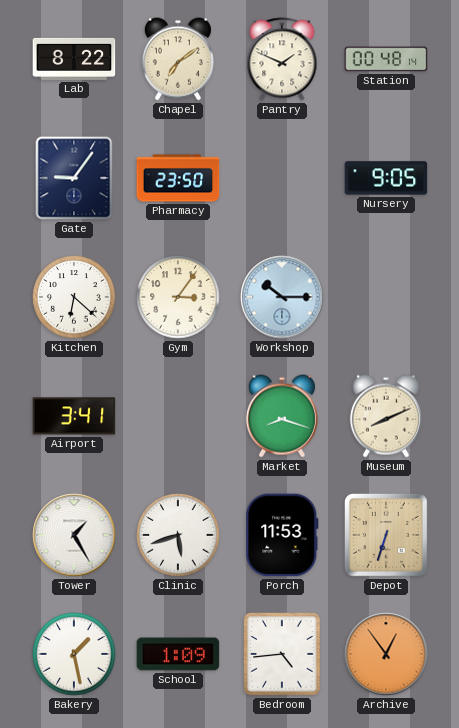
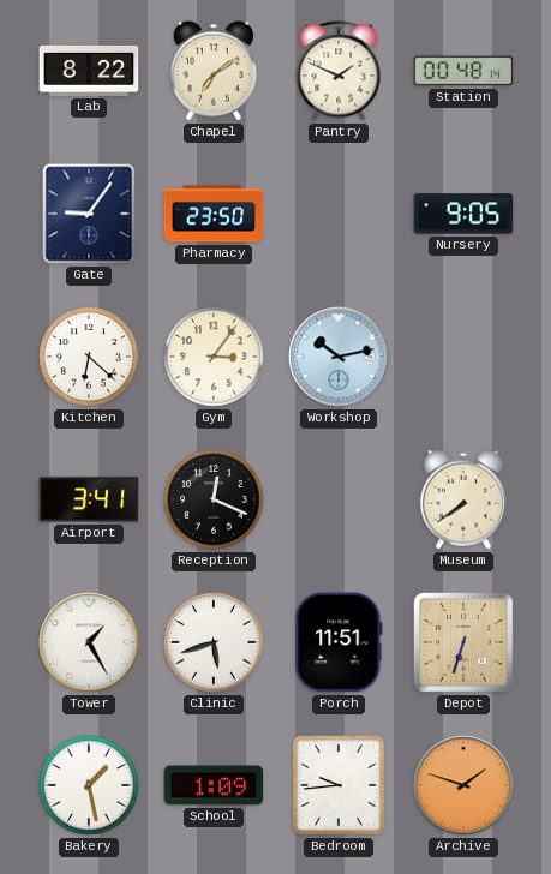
Workshop: 10:15 -> 10:13 (339, 357)
Reception: none -> 12:19 (214, 499)
Market: 8:18 -> none (282, 416)
Museum: 8:11 -> 7:39 (463, 499)
Porch: 11:53 -> 11:51 (339, 642)
Bedroom: 4:44 -> 9:44 (339, 785)
Archive: 12:54 -> 1:48 (463, 785)
